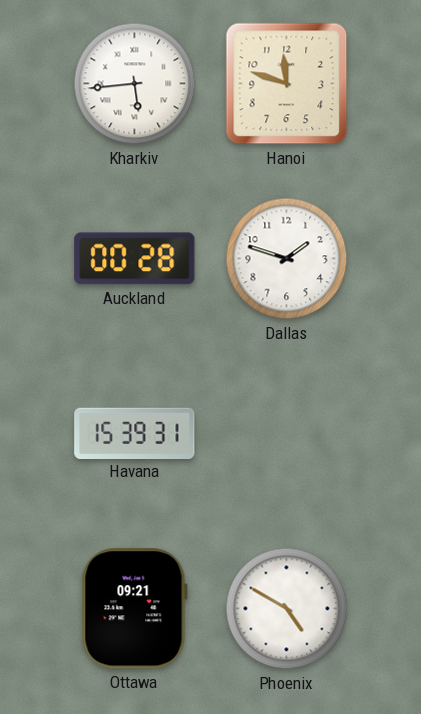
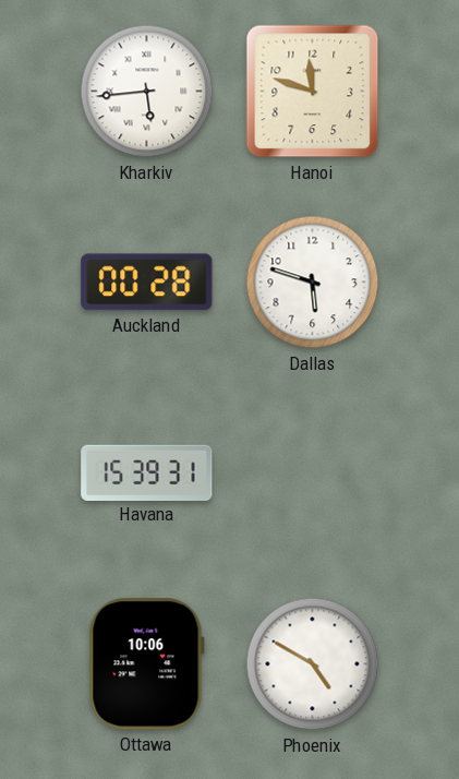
Dallas: 1:48 -> 5:48 (313, 283)
Ottawa: 09:21 -> 10:06 (146, 664)
